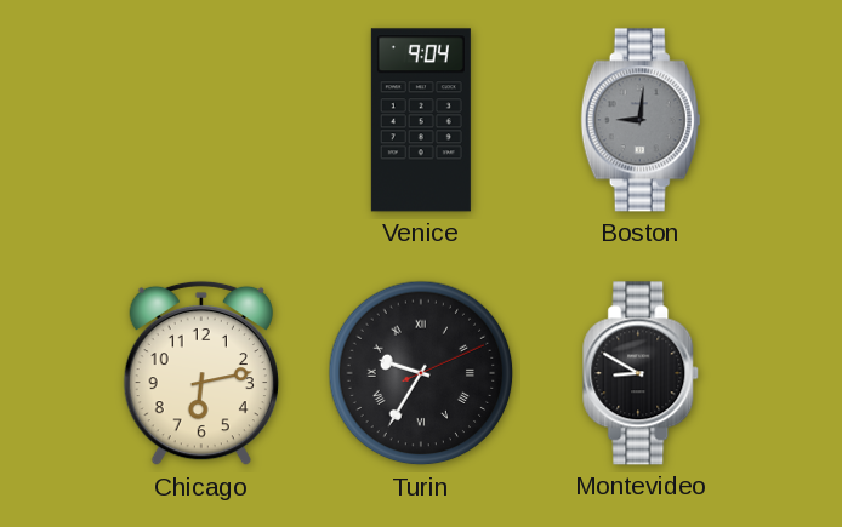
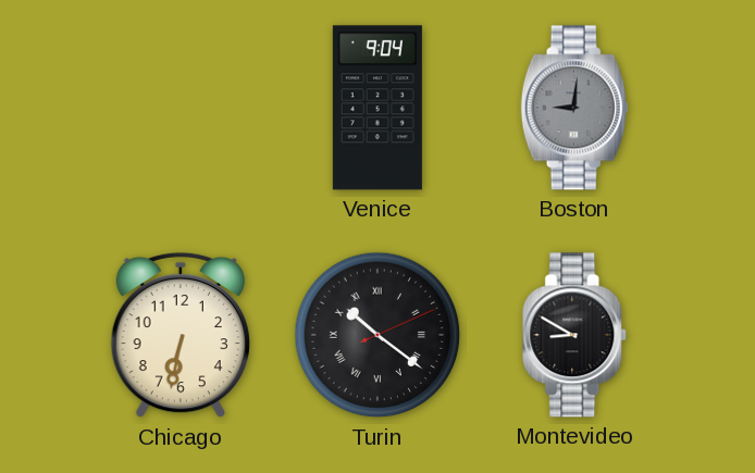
Chicago: 6:13 -> 6:32 (181, 335)
Turin: 9:35 -> 10:21 (378, 335)
